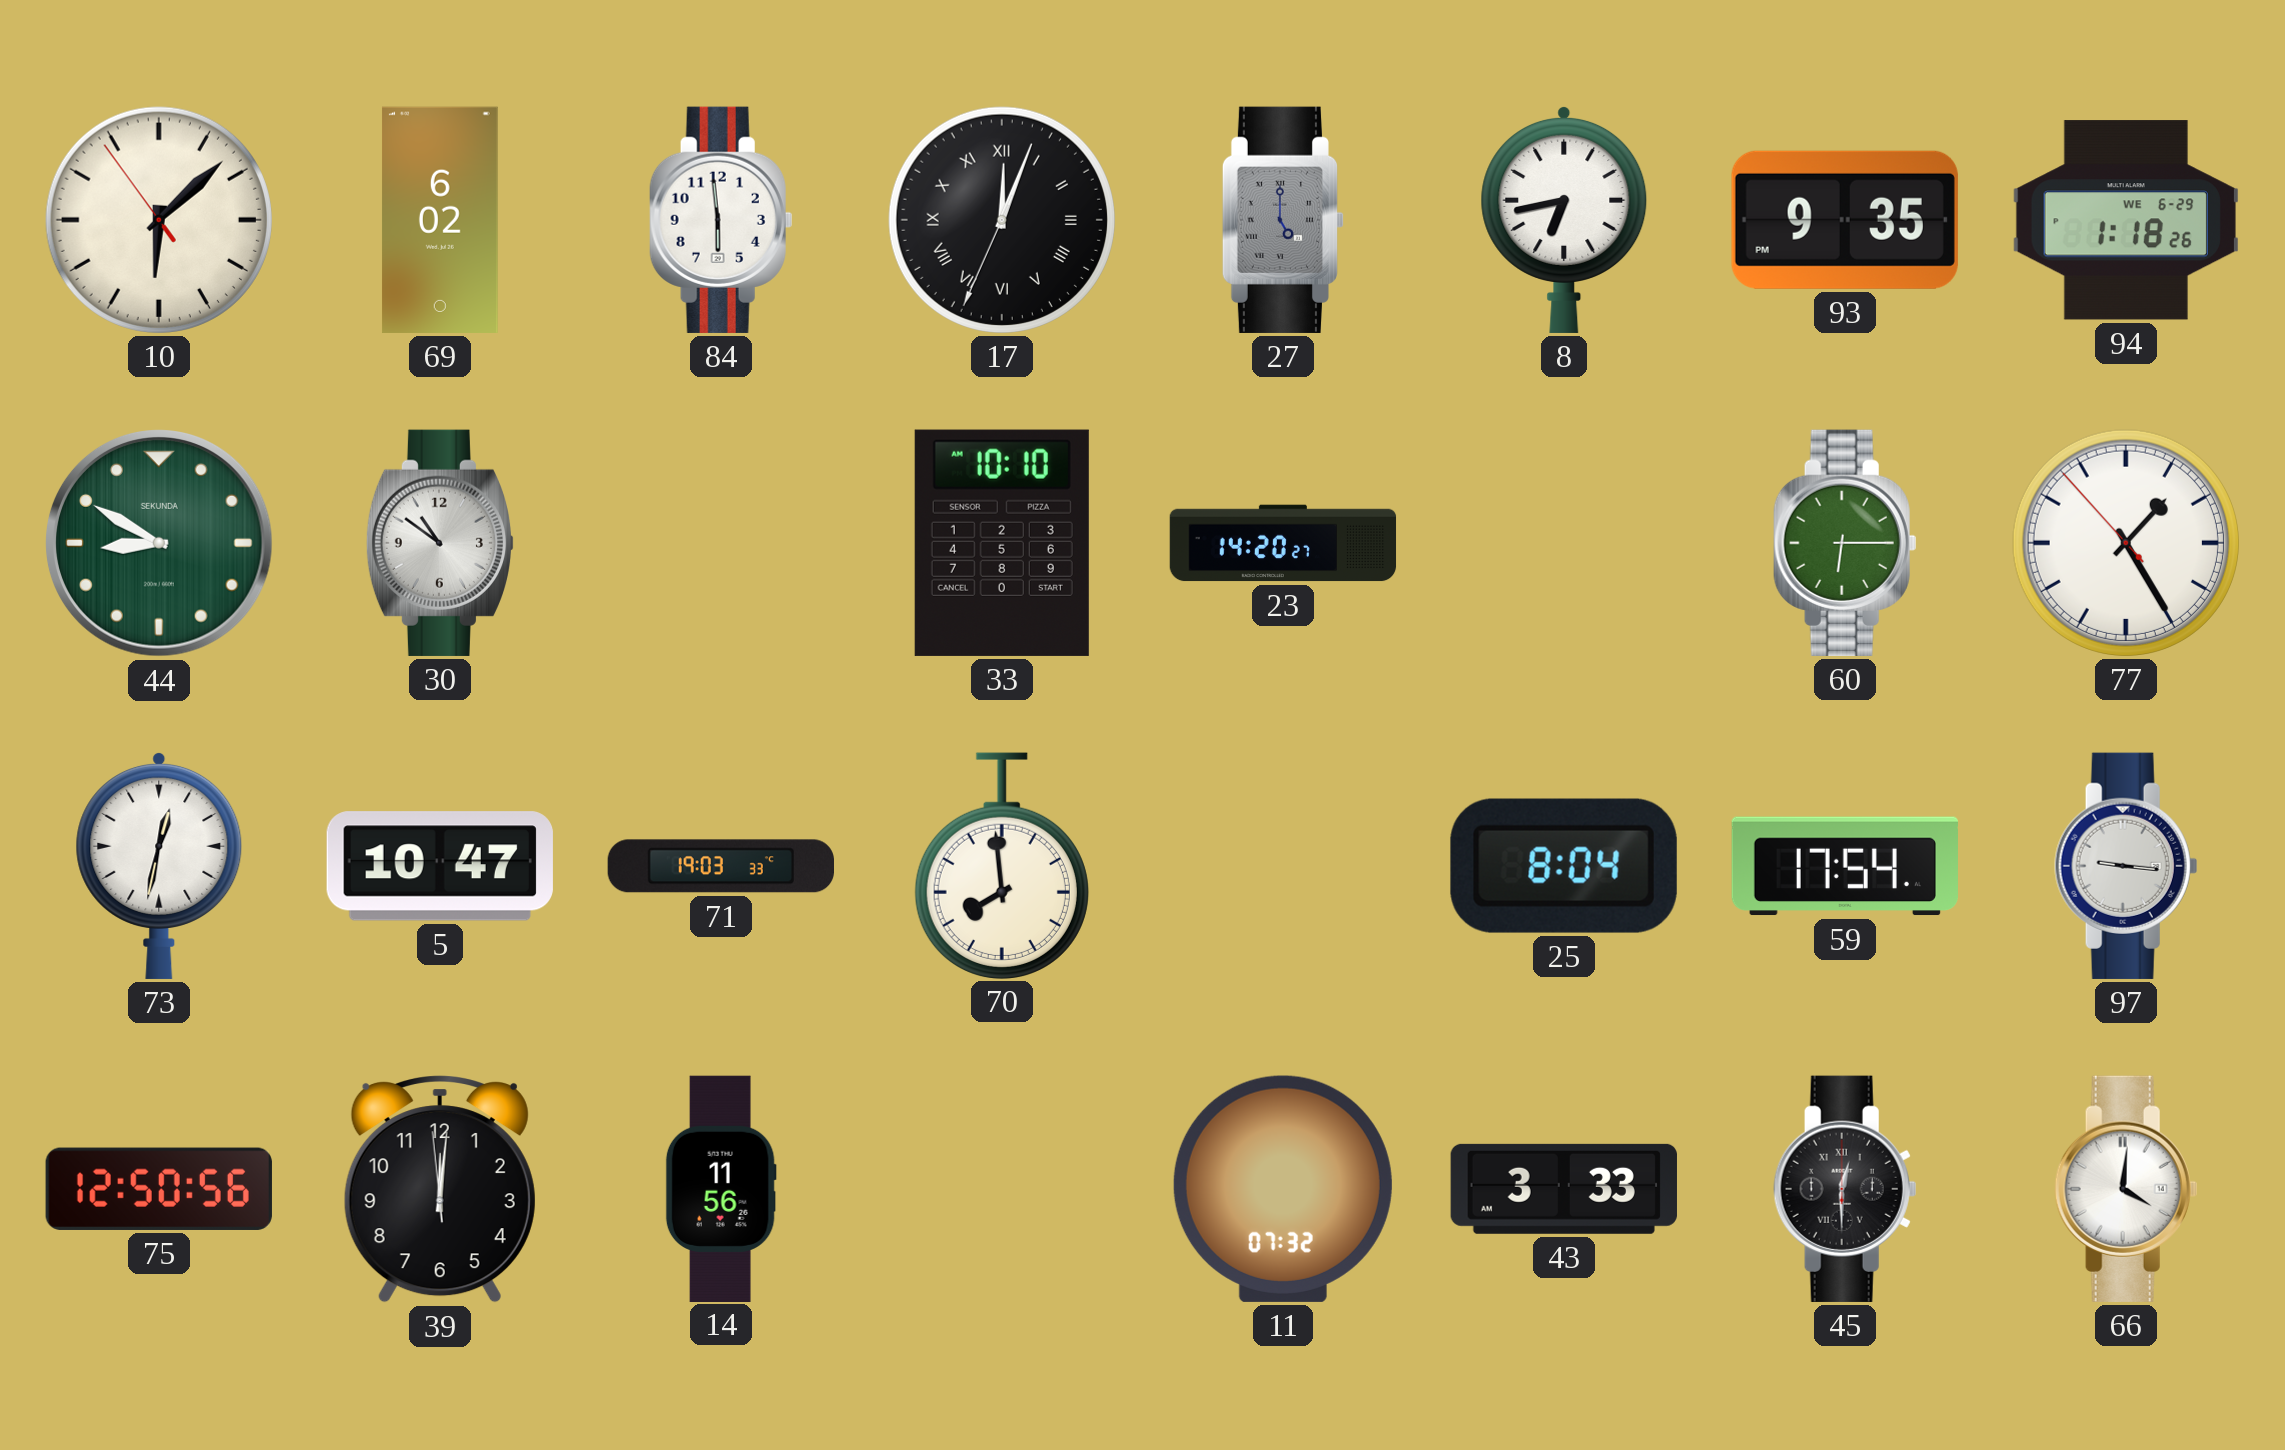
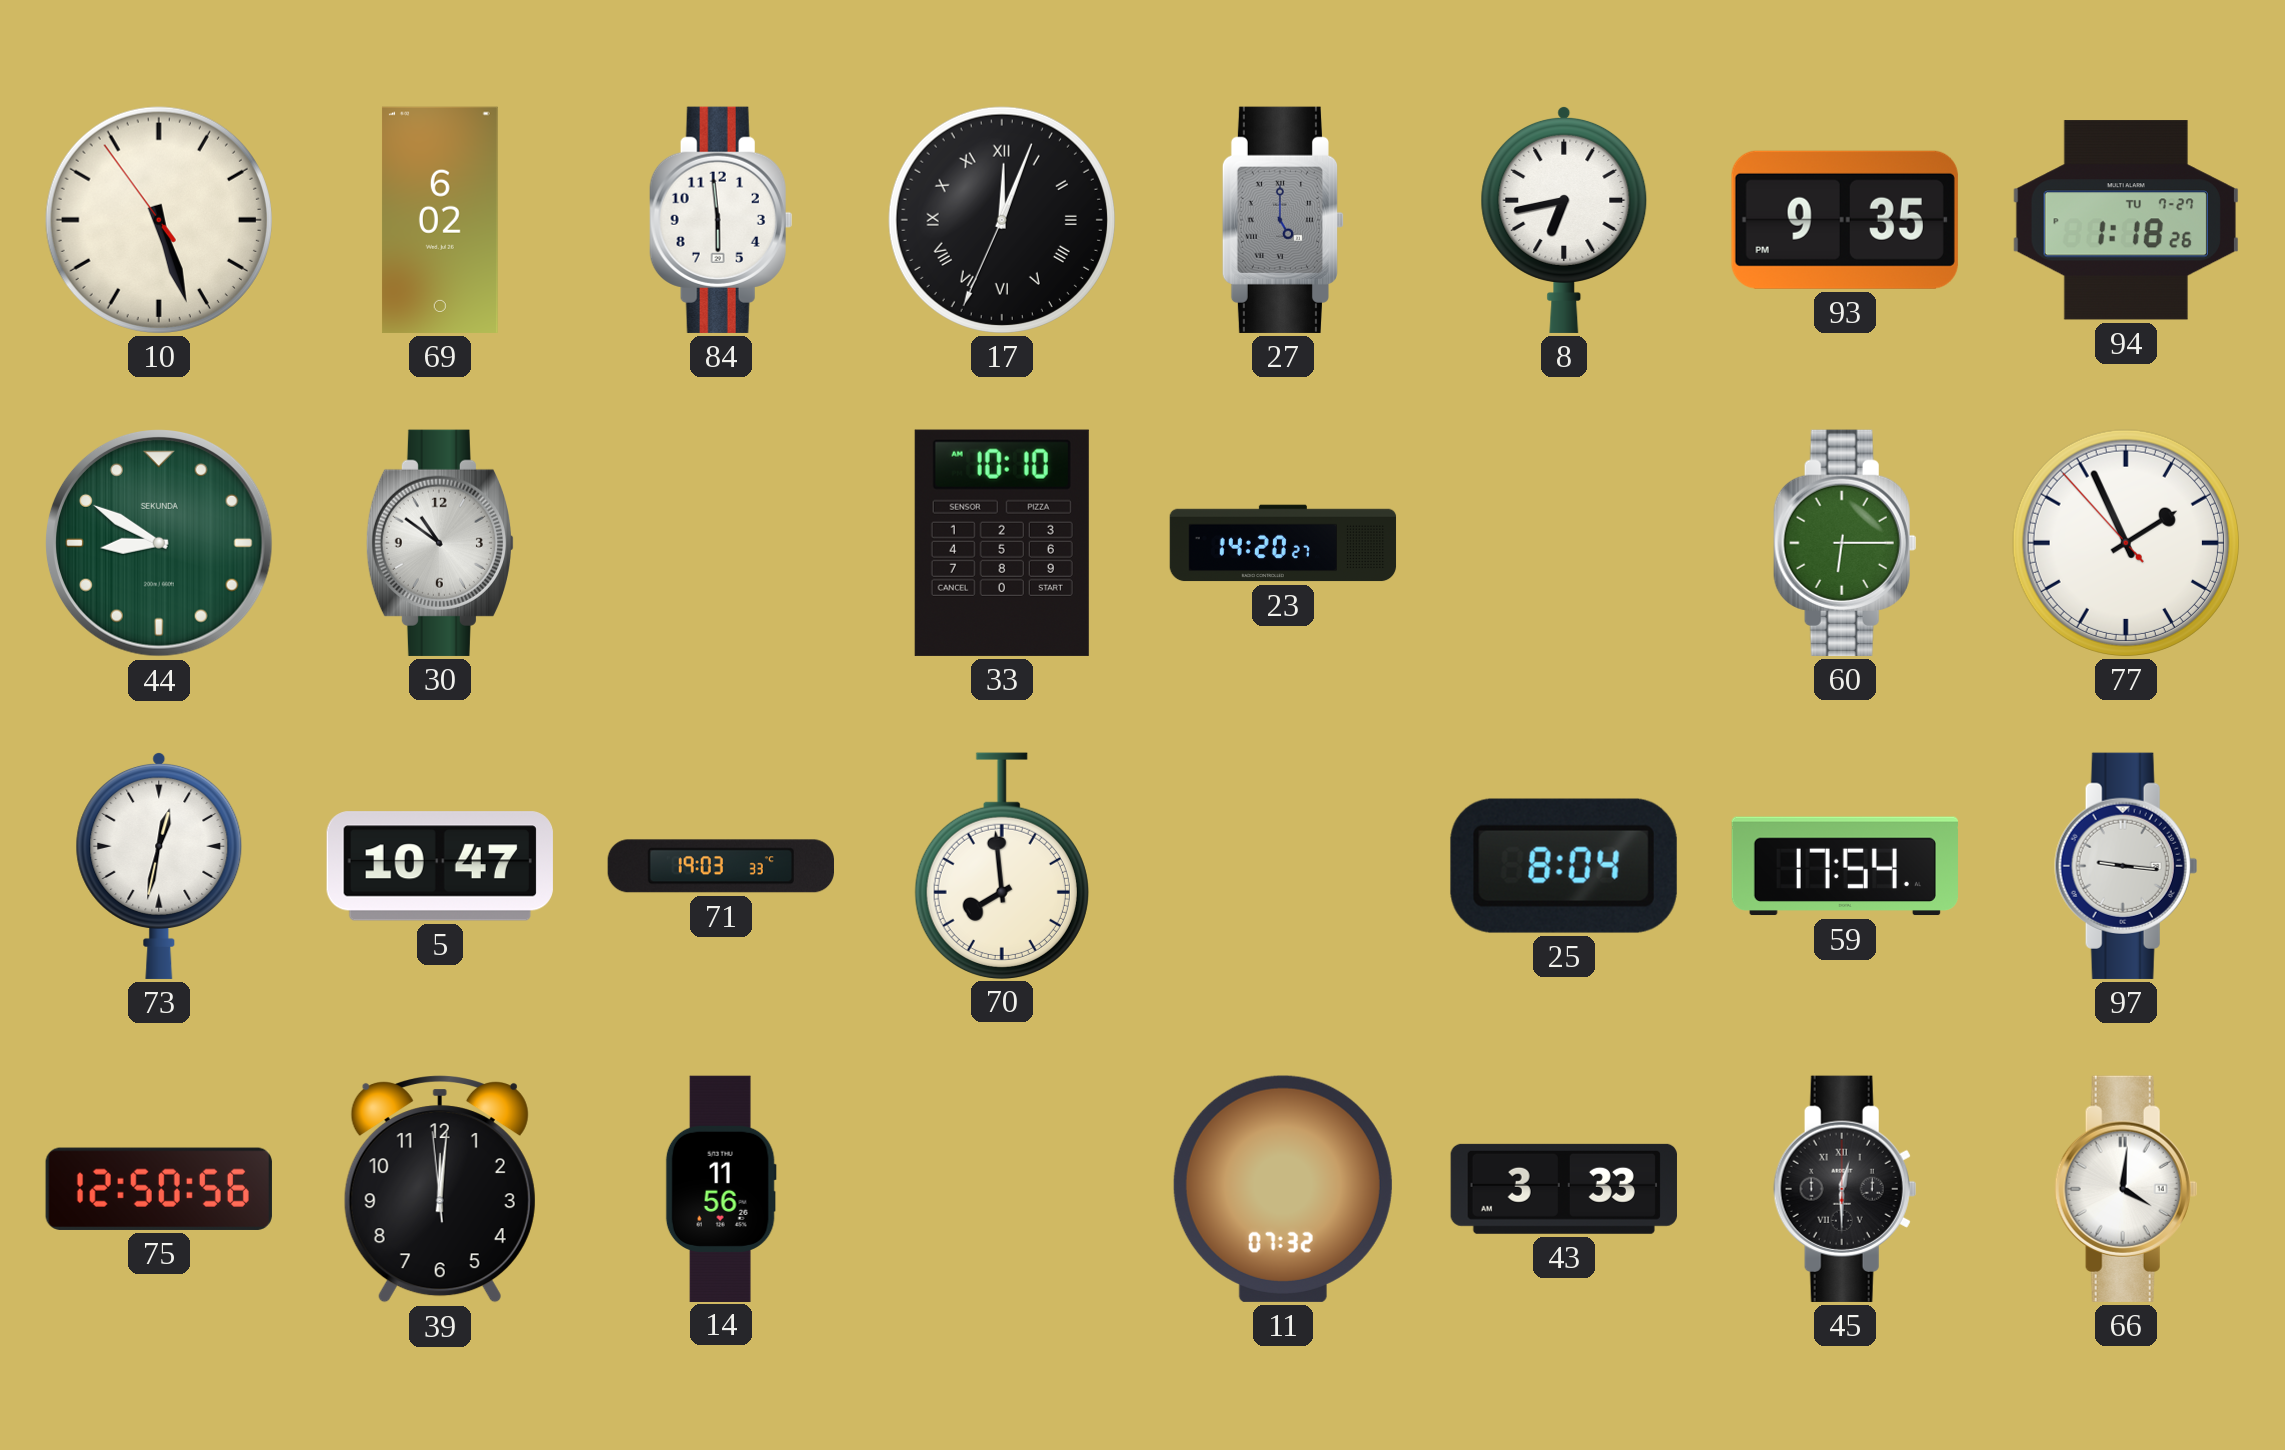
10: 6:07 -> 5:26 (159, 220)
94 date: WE 6-29 -> TU 7-27 (2126, 220)
77: 1:24 -> 1:55 (2126, 543)
